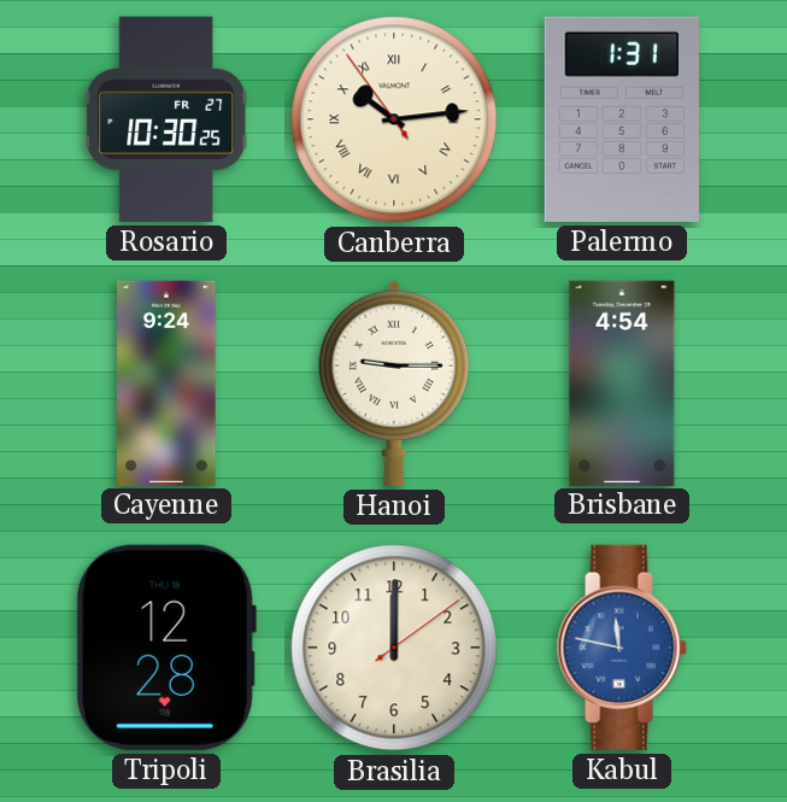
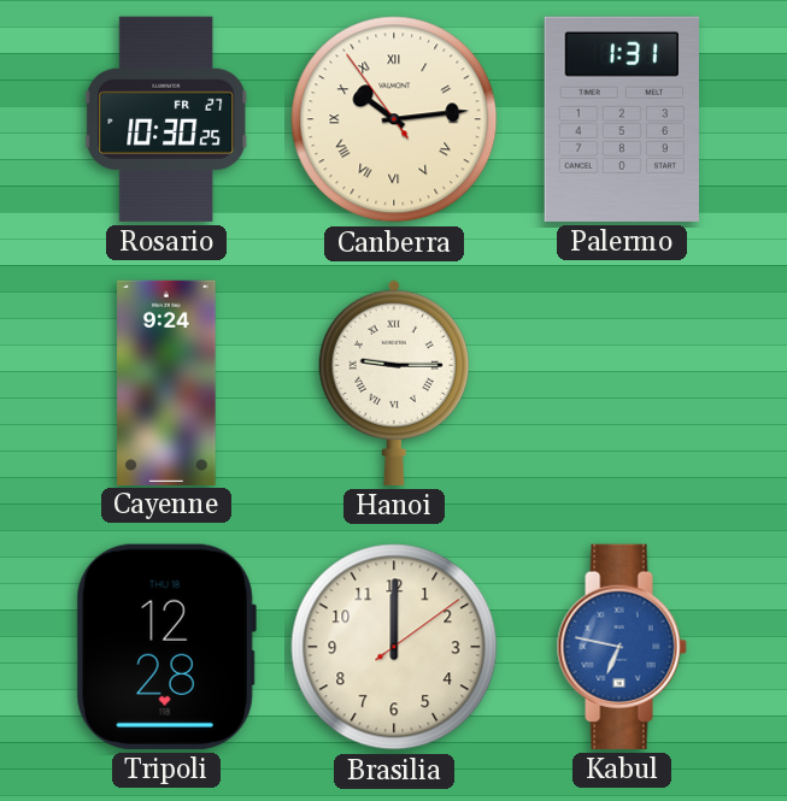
Brisbane: 4:54 -> none (622, 382)
Kabul: 11:47 -> 6:47 (622, 647)
